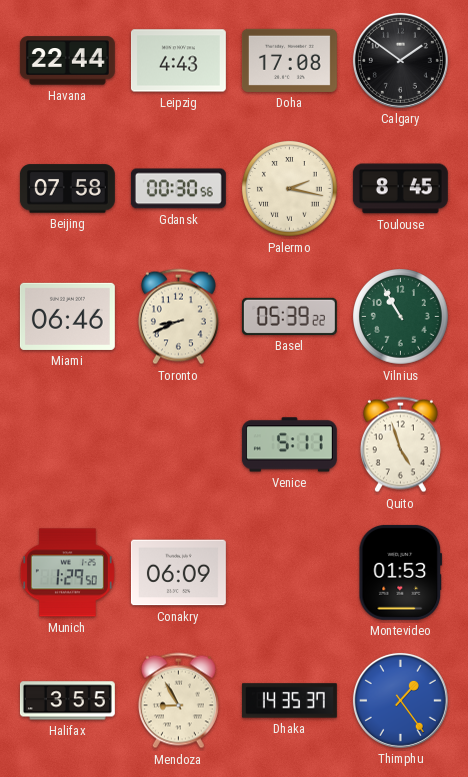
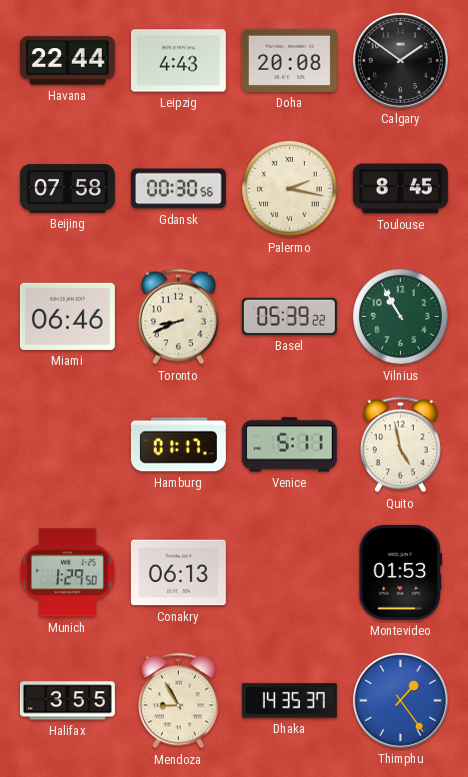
Doha: 17:08 -> 20:08 (289, 60)
Hamburg: none -> 01:17 (178, 445)
Quito: 4:57 -> 4:58 (400, 445)
Conakry: 06:09 -> 06:13 (178, 573)
